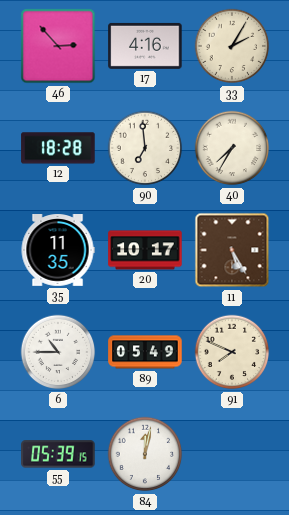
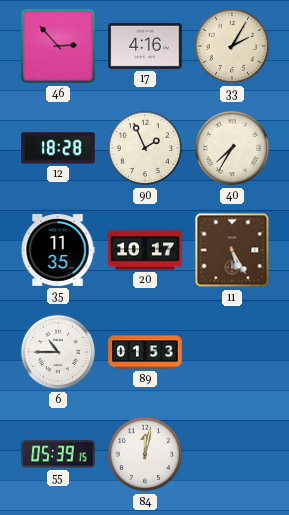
90: 6:59 -> 1:56 (145, 148)
89: 05:49 -> 01:53 (145, 352)
91: 7:49 -> none (232, 352)
